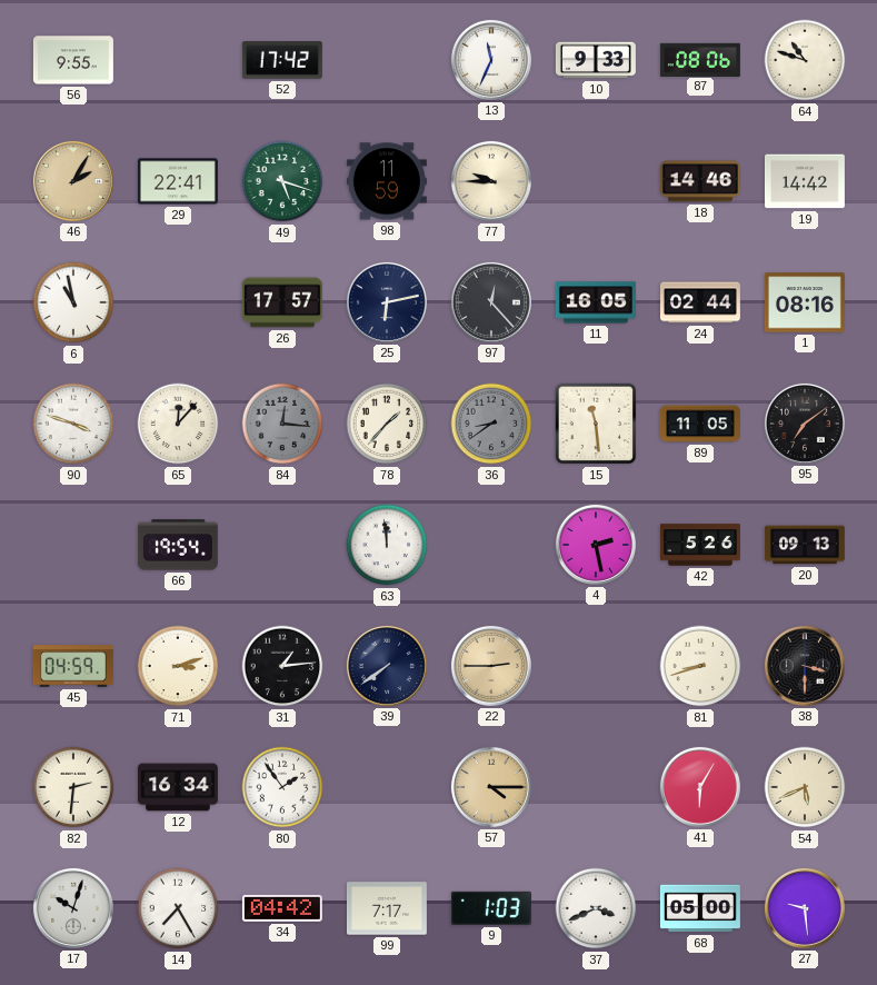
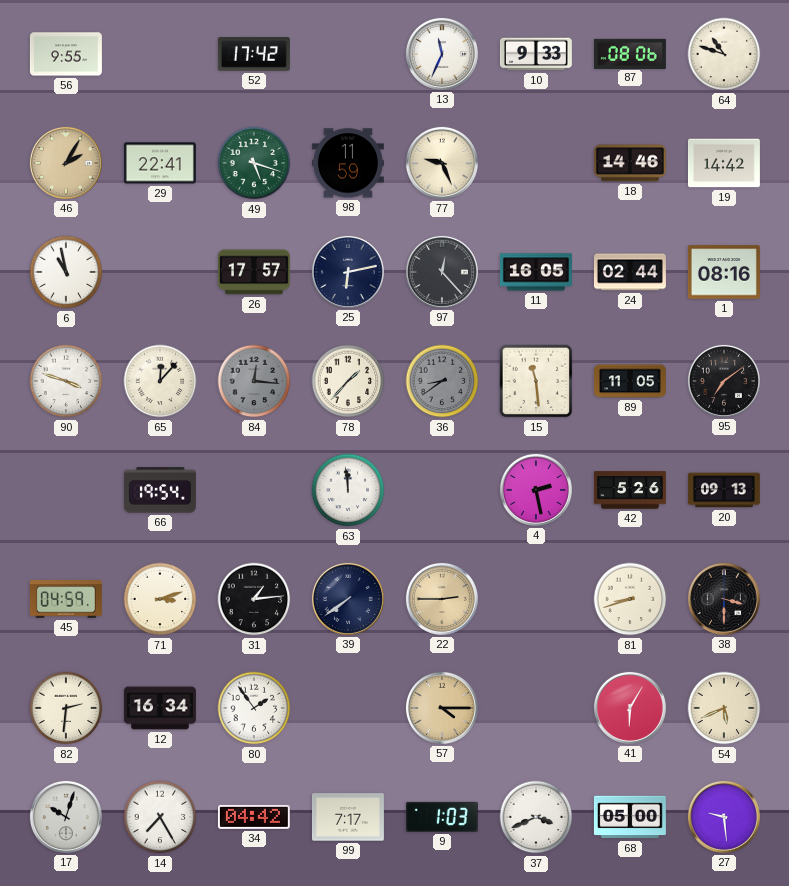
77: 9:45 -> 9:26 (442, 163)
